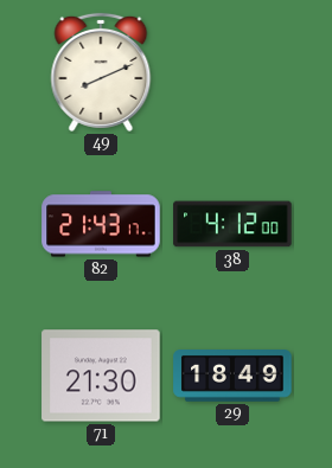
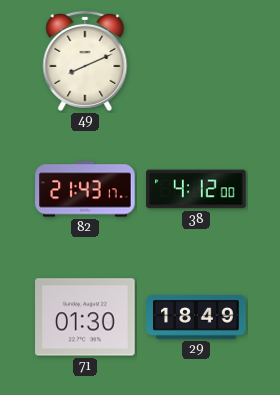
71: 21:30 -> 01:30 (85, 317)
